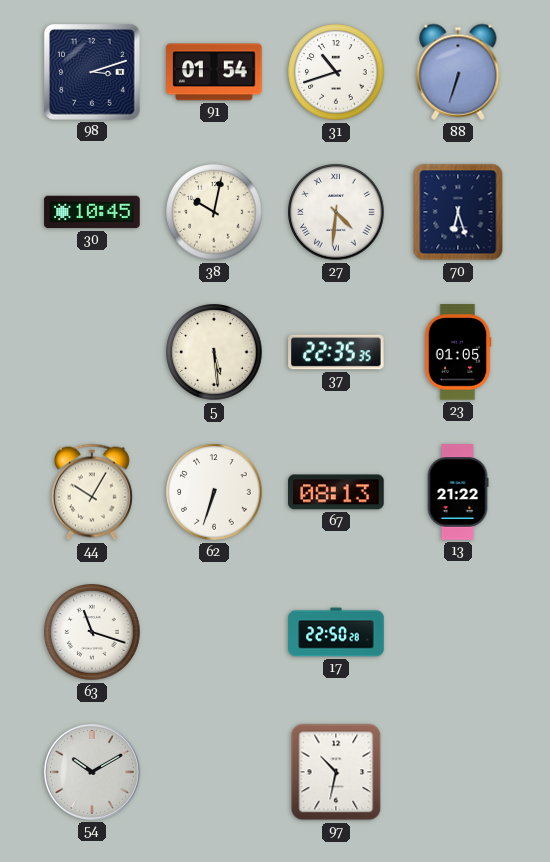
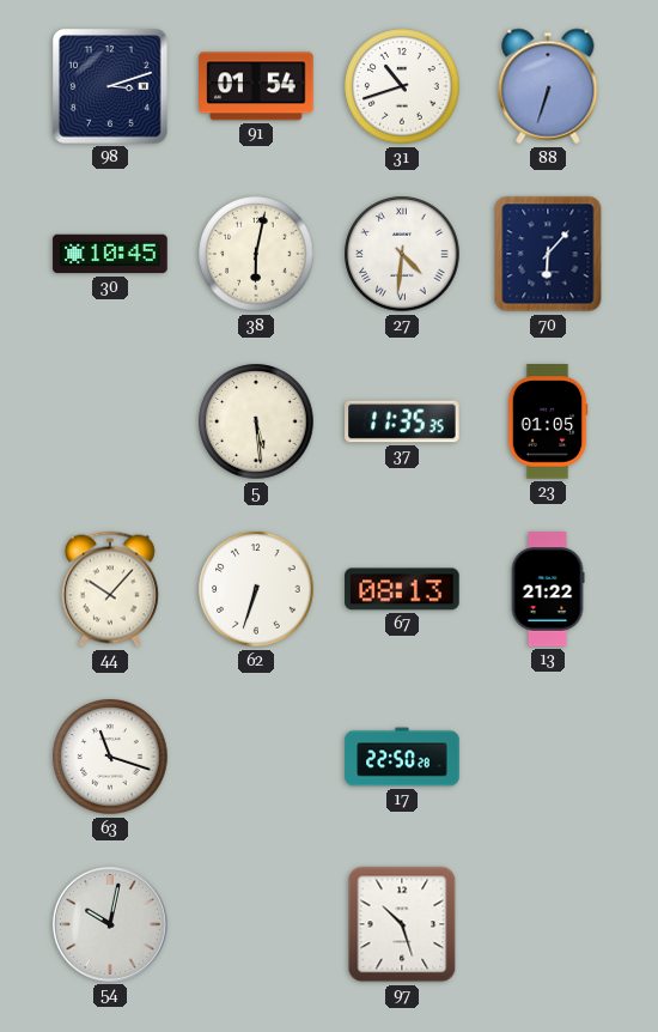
38: 10:02 -> 6:02 (256, 254)
70: 6:27 -> 6:07 (548, 254)
37: 22:35 -> 11:35 (402, 421)
44: 10:05 -> 10:07 (110, 589)
54: 10:10 -> 10:02 (111, 925)
97: 10:32 -> 10:27 (402, 924)
